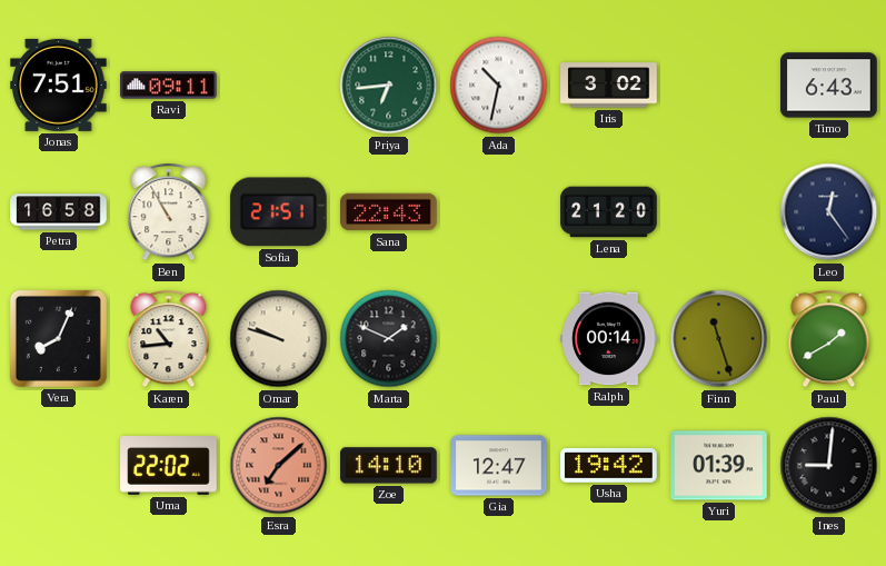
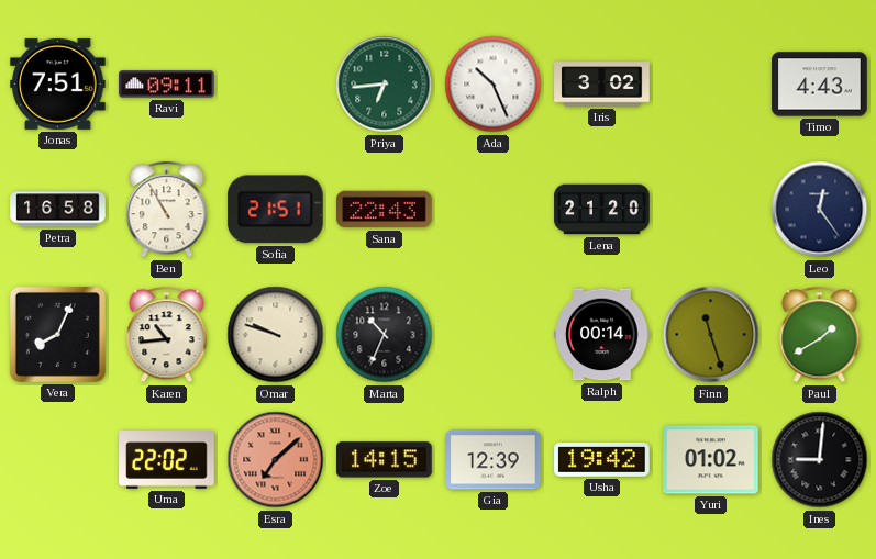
Ada: 10:32 -> 10:26 (494, 85)
Timo: 6:43 -> 4:43 (820, 85)
Marta: 1:49 -> 10:34 (385, 335)
Zoe: 14:10 -> 14:15 (385, 460)
Gia: 12:47 -> 12:39 (494, 460)
Yuri: 01:39 -> 01:02 (711, 460)
